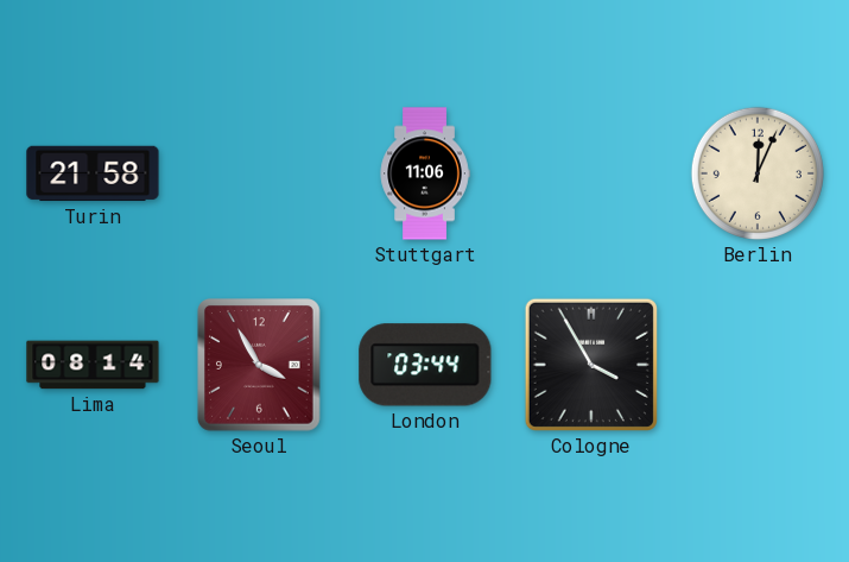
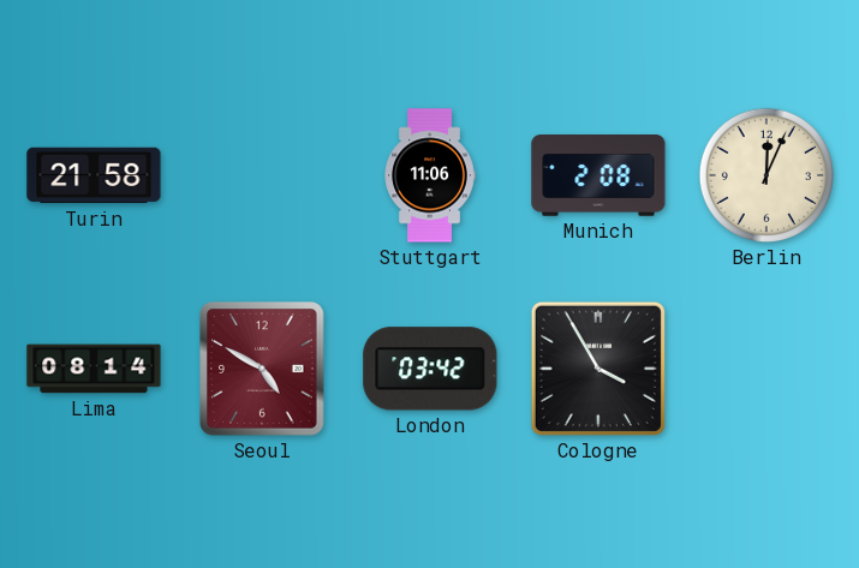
Munich: none -> 2:08 (598, 175)
Seoul: 3:55 -> 4:50 (263, 369)
London: 03:44 -> 03:42 (430, 369)
